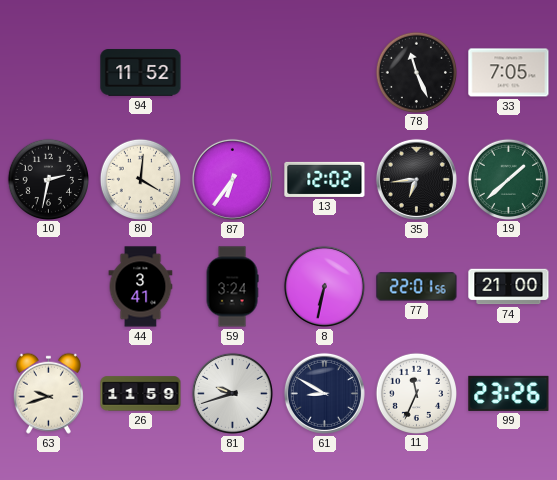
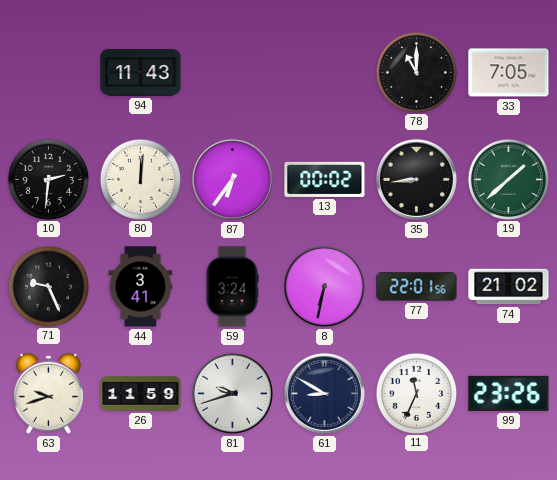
94: 11:52 -> 11:43 (141, 73)
78: 11:26 -> 11:00 (416, 72)
10: 2:32 -> 2:31 (48, 179)
80: 4:01 -> 12:01 (140, 179)
13: 12:02 -> 00:02 (325, 179)
35: 6:44 -> 8:44 (416, 179)
71: none -> 9:26 (48, 286)
74: 21:00 -> 21:02 (509, 287)
